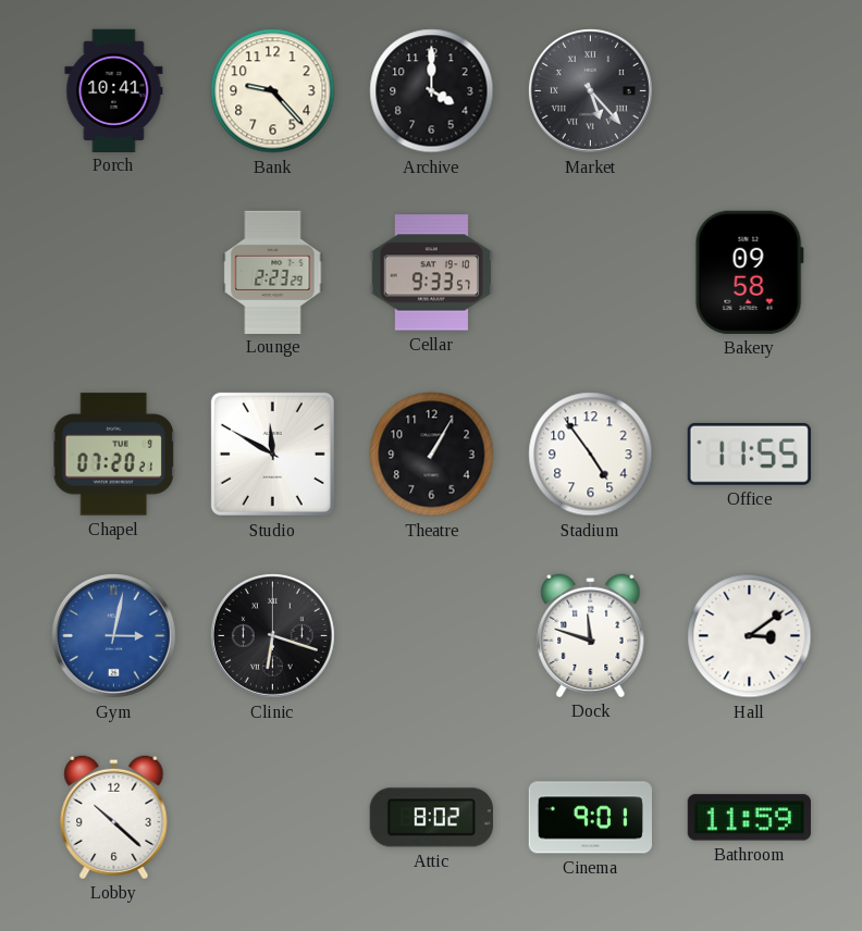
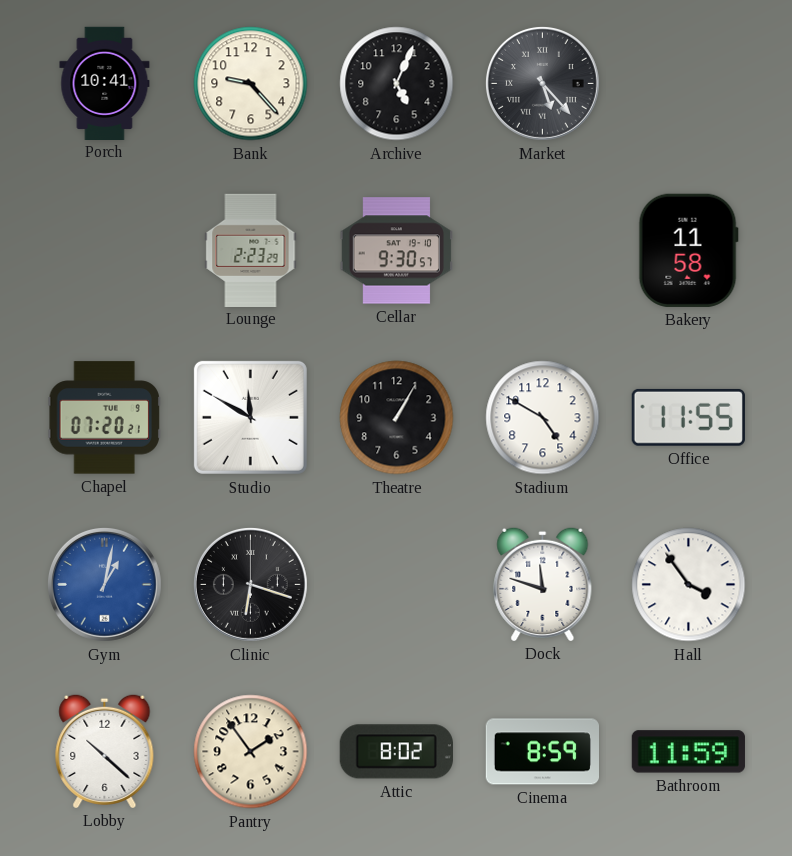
Archive: 4:00 -> 5:04 (397, 84)
Cellar: 9:33 -> 9:30 (396, 251)
Bakery: 09:58 -> 11:58 (688, 250)
Stadium: 4:54 -> 4:50 (543, 418)
Gym: 3:02 -> 1:02 (104, 584)
Hall: 3:09 -> 3:54 (689, 585)
Pantry: none -> 1:54 (251, 752)
Cinema: 9:01 -> 8:59 (542, 752)
